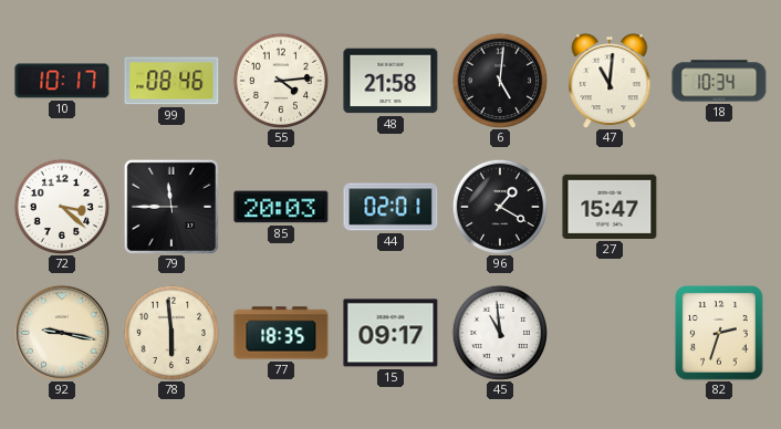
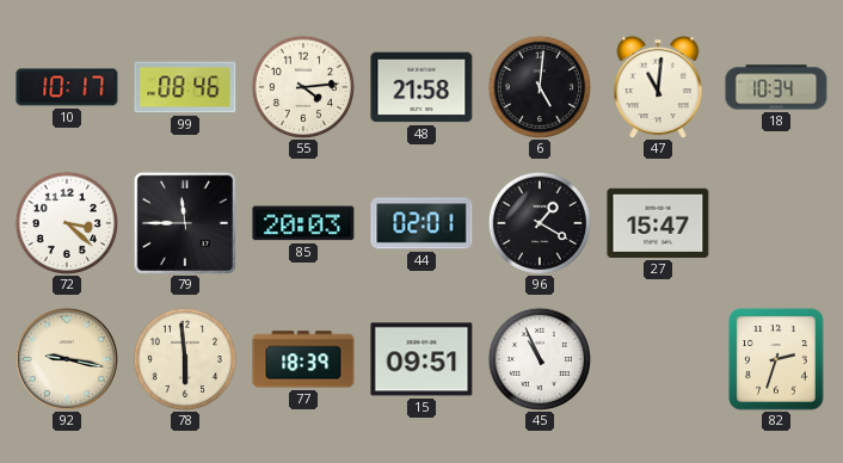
77: 18:35 -> 18:39 (303, 359)
15: 09:17 -> 09:51 (421, 359)
45: 10:59 -> 10:56 (539, 358)
